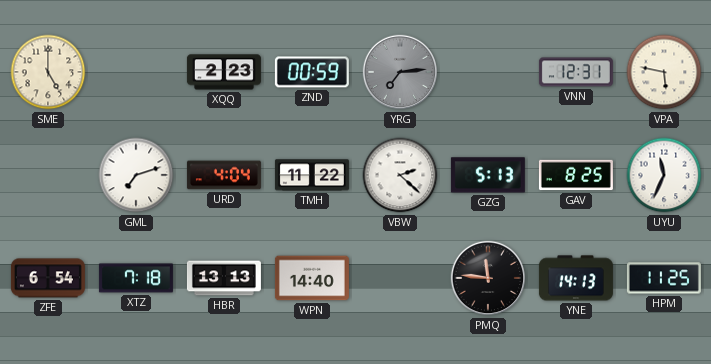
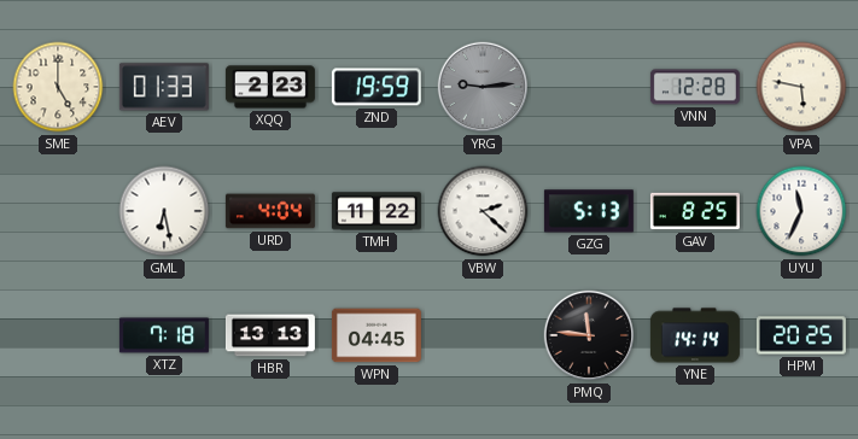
AEV: none -> 01:33 (164, 87)
ZND: 00:59 -> 19:59 (377, 87)
YRG: 7:14 -> 9:14 (483, 87)
VNN: 12:31 -> 12:28 (695, 87)
GML: 7:12 -> 6:28 (164, 211)
ZFE: 6:54 -> none (48, 278)
WPN: 14:40 -> 04:45 (377, 335)
YNE: 14:13 -> 14:14 (695, 335)
HPM: 11:25 -> 20:25 (801, 335)
